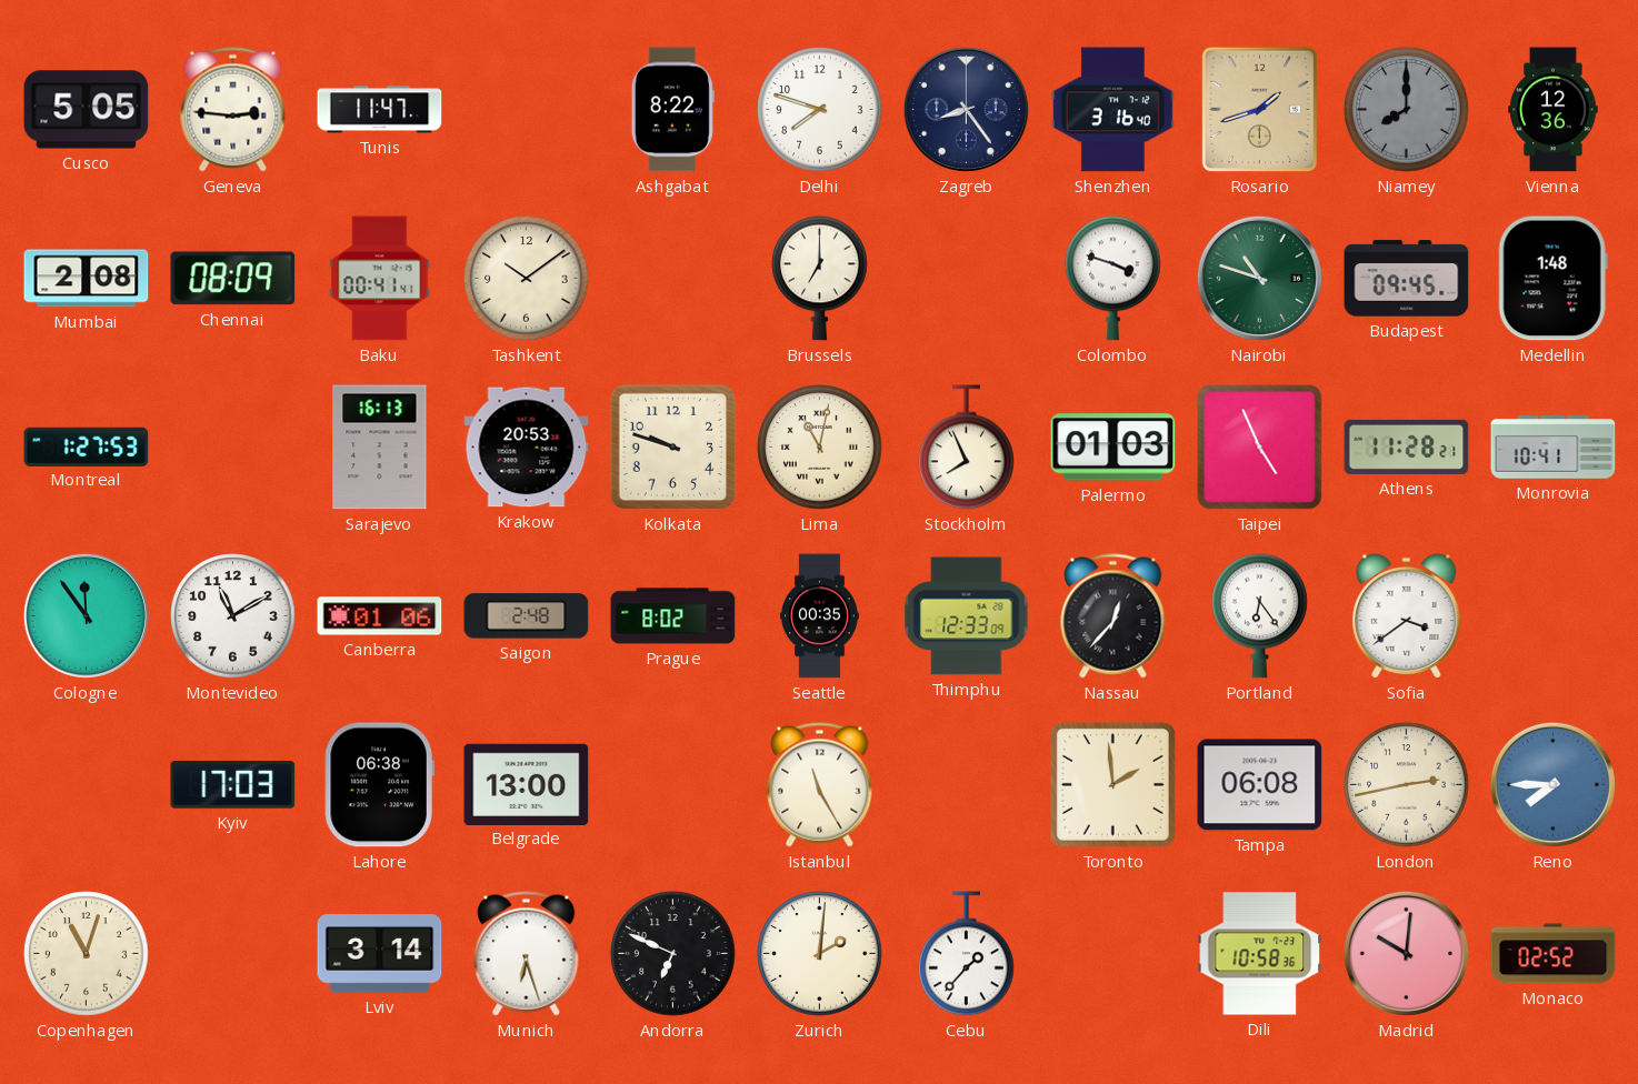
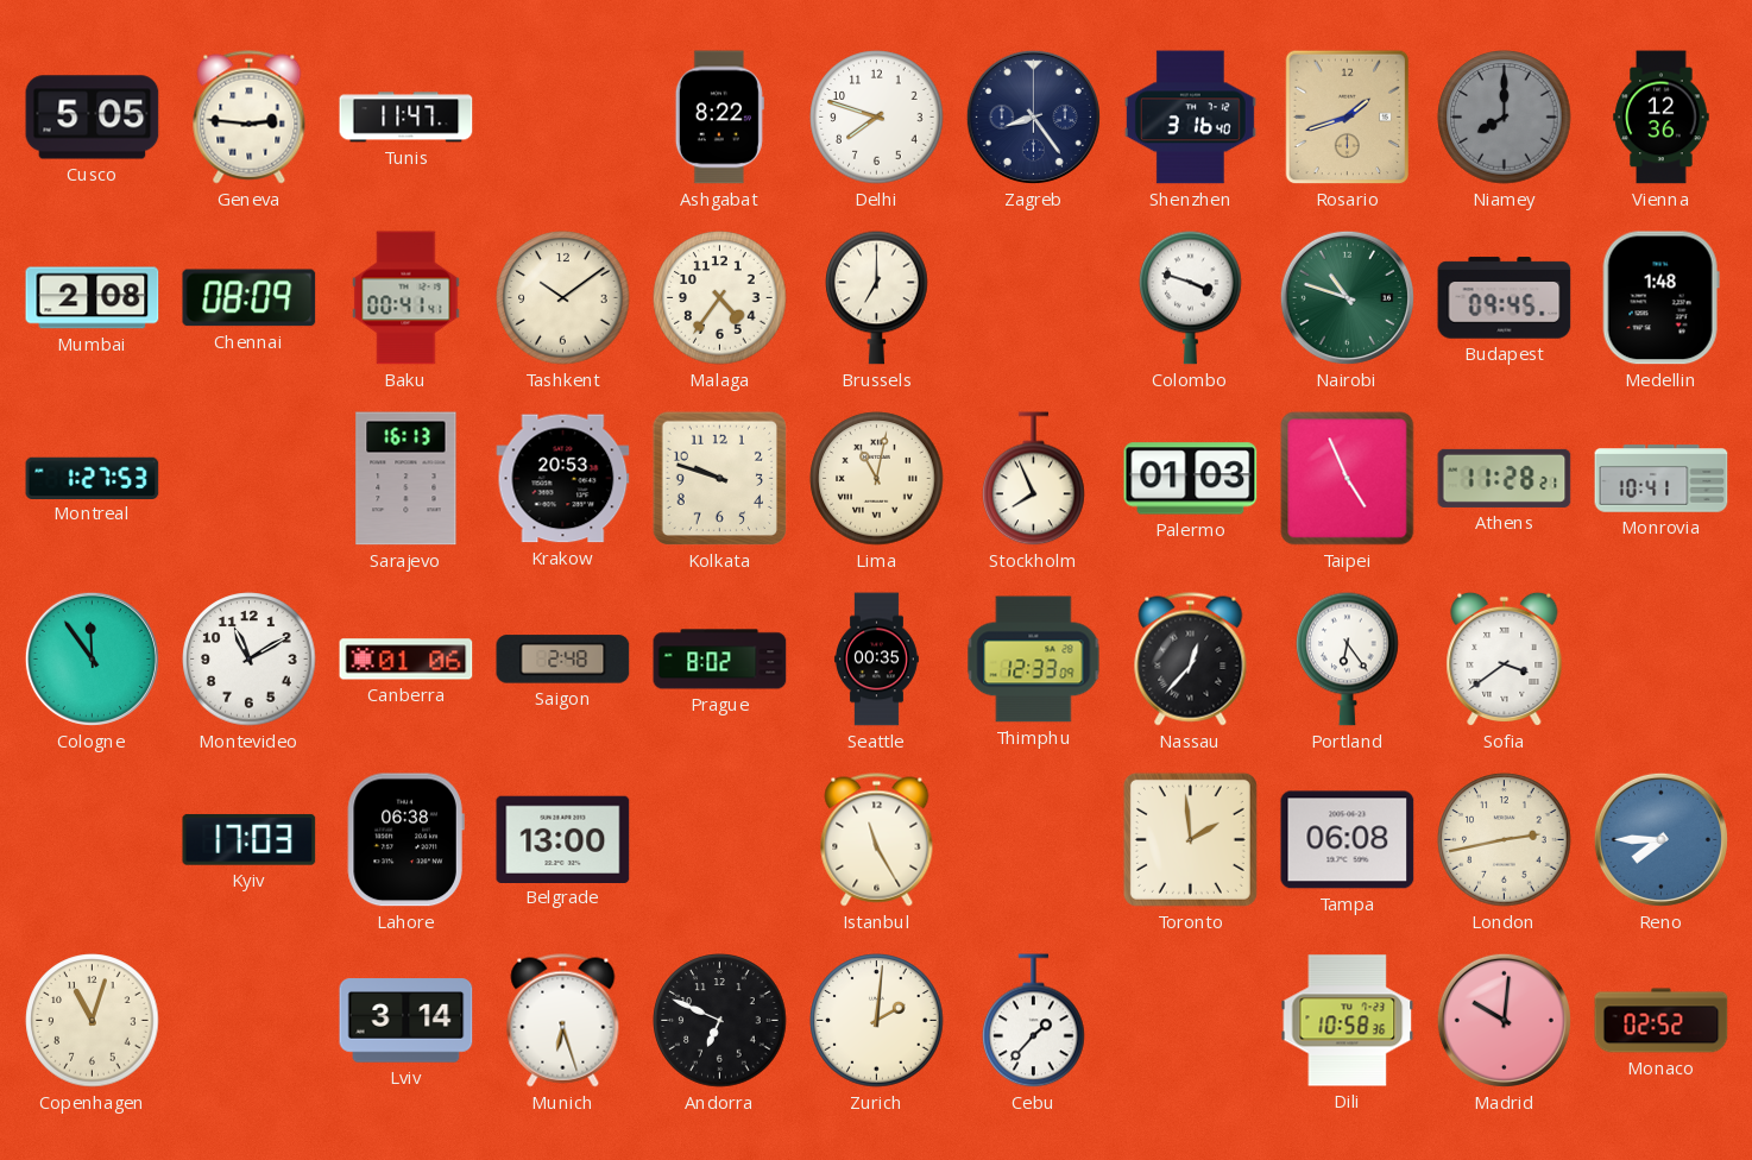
Malaga: none -> 4:36 (720, 298)
